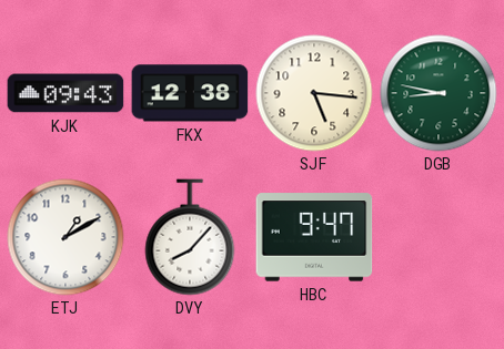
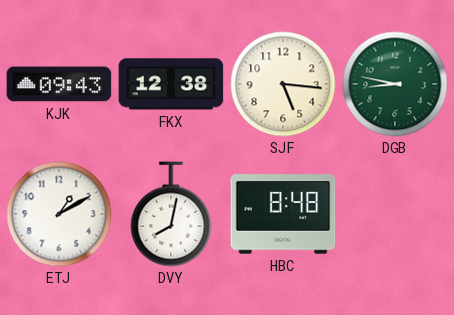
DVY: 8:07 -> 8:02 (171, 214)
HBC: 9:47 -> 8:48 (283, 214)
